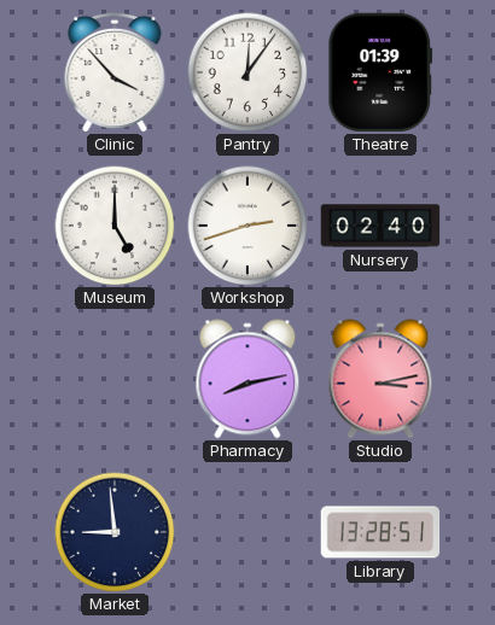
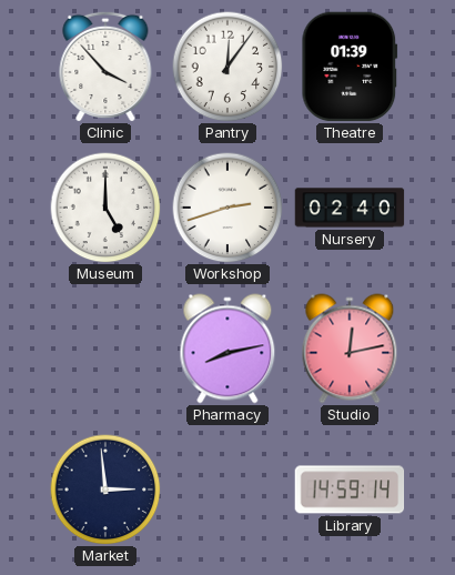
Studio: 3:13 -> 12:13 (350, 349)
Market: 8:59 -> 2:59 (105, 490)
Library: 13:28 -> 14:59 (350, 490)
